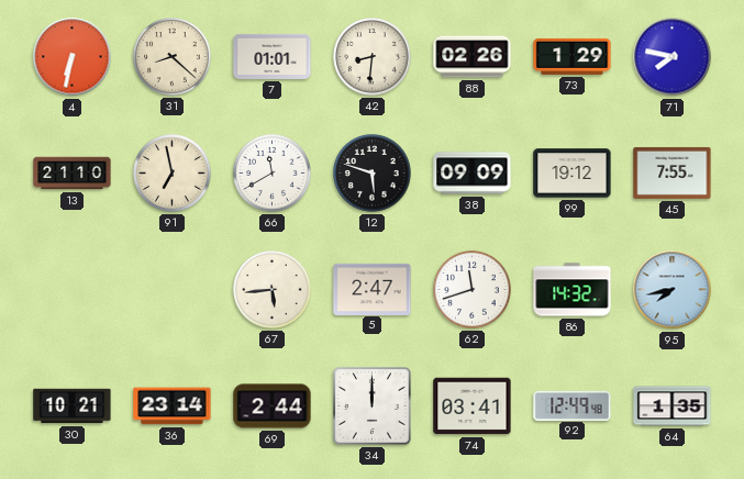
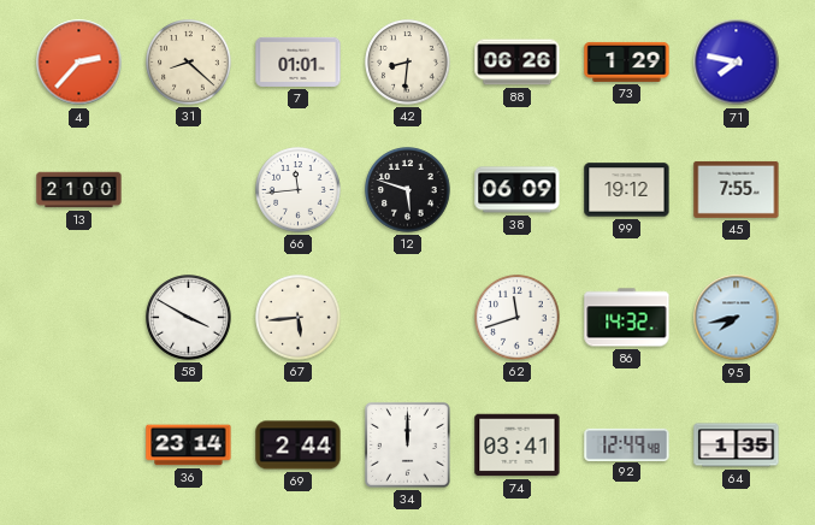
4: 6:32 -> 2:37 (79, 63)
88: 02:26 -> 06:26 (518, 63)
13: 21:10 -> 21:00 (79, 190)
91: 6:58 -> none (173, 174)
66: 11:40 -> 11:44 (299, 190)
38: 09:09 -> 06:09 (518, 190)
58: none -> 3:50 (189, 318)
5: 2:47 -> none (373, 289)
30: 10:21 -> none (73, 406)
